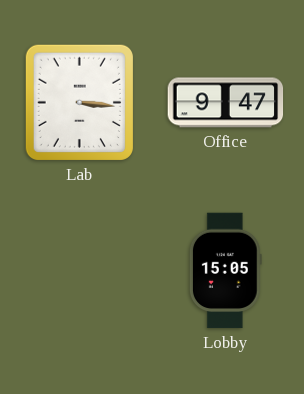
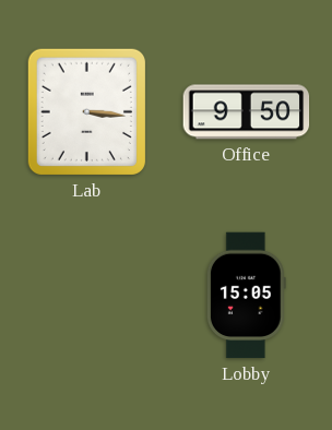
Office: 9:47 -> 9:50 (247, 112)
